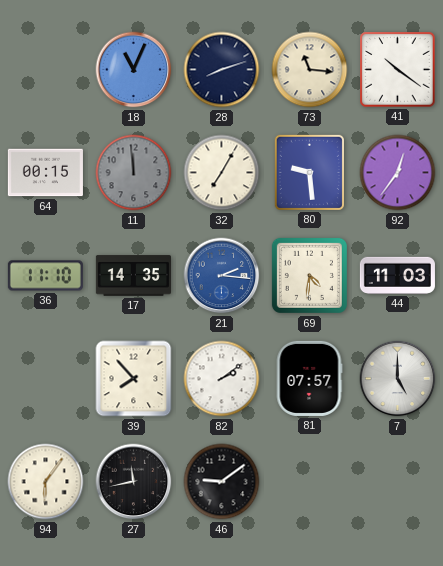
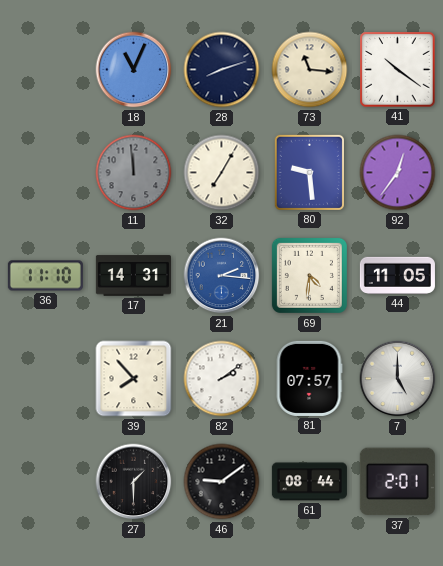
64: 00:15 -> none (45, 173)
17: 14:35 -> 14:31 (133, 276)
44: 11:03 -> 11:05 (397, 275)
94: 6:06 -> none (46, 482)
27: 11:43 -> 1:30 (134, 482)
61: none -> 08:44 (309, 482)
37: none -> 2:01 (397, 482)
